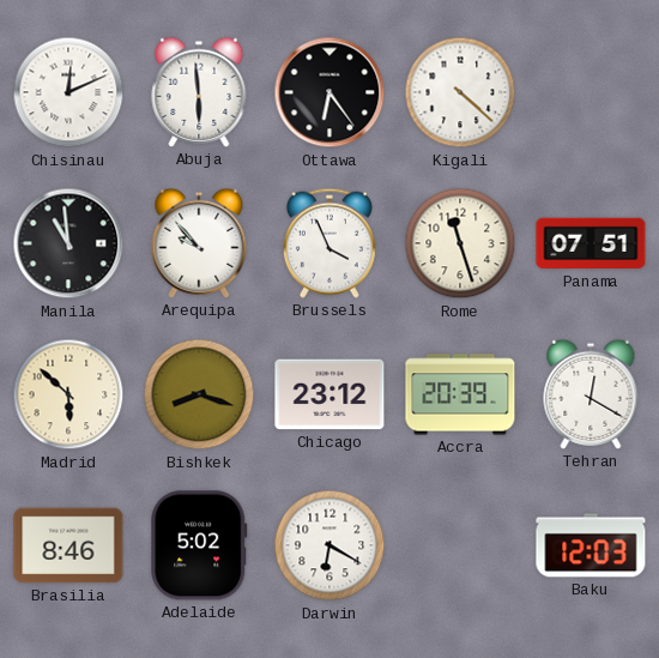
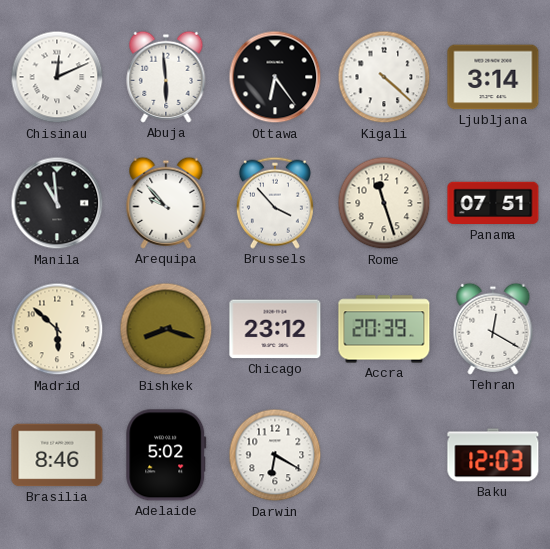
Ljubljana: none -> 3:14 (493, 77)
Brussels: 3:56 -> 3:53 (275, 203)
